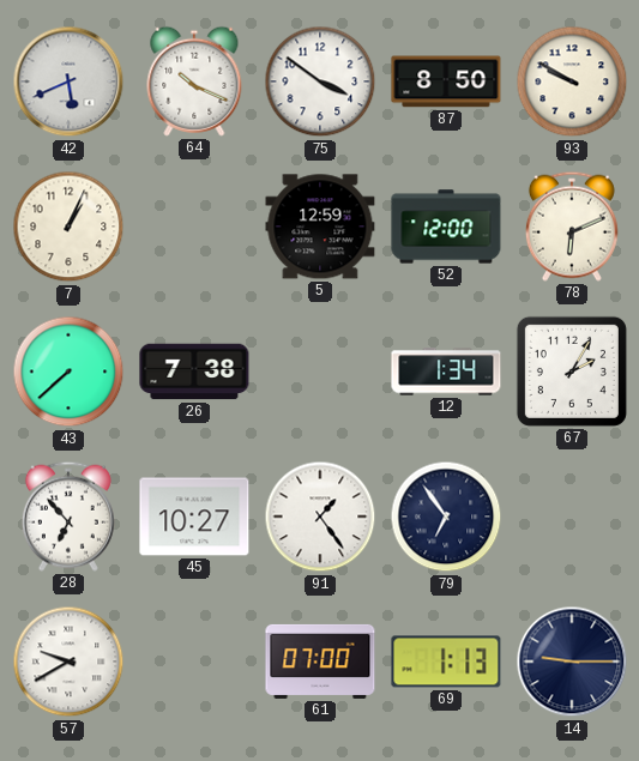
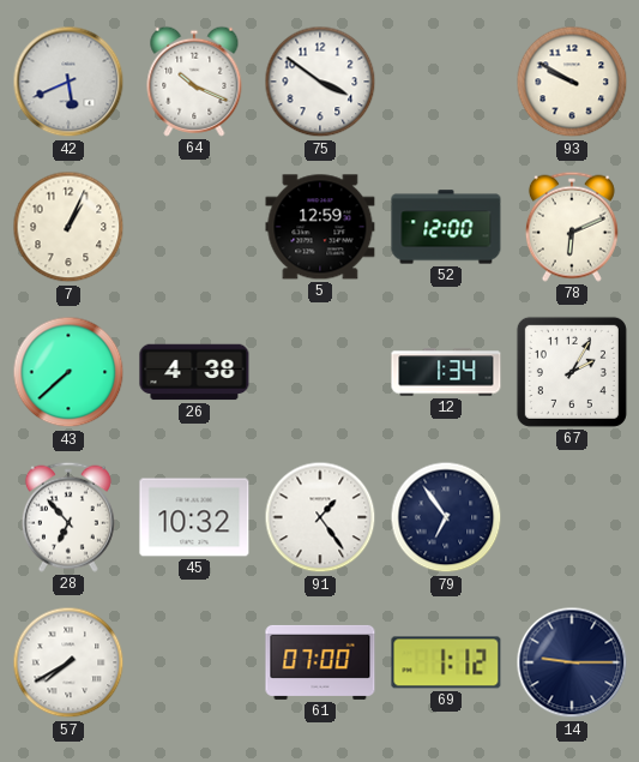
87: 8:50 -> none (446, 81)
26: 7:38 -> 4:38 (194, 372)
45: 10:27 -> 10:32 (194, 517)
57: 9:40 -> 7:40 (68, 662)
69: 1:13 -> 1:12 (446, 662)
